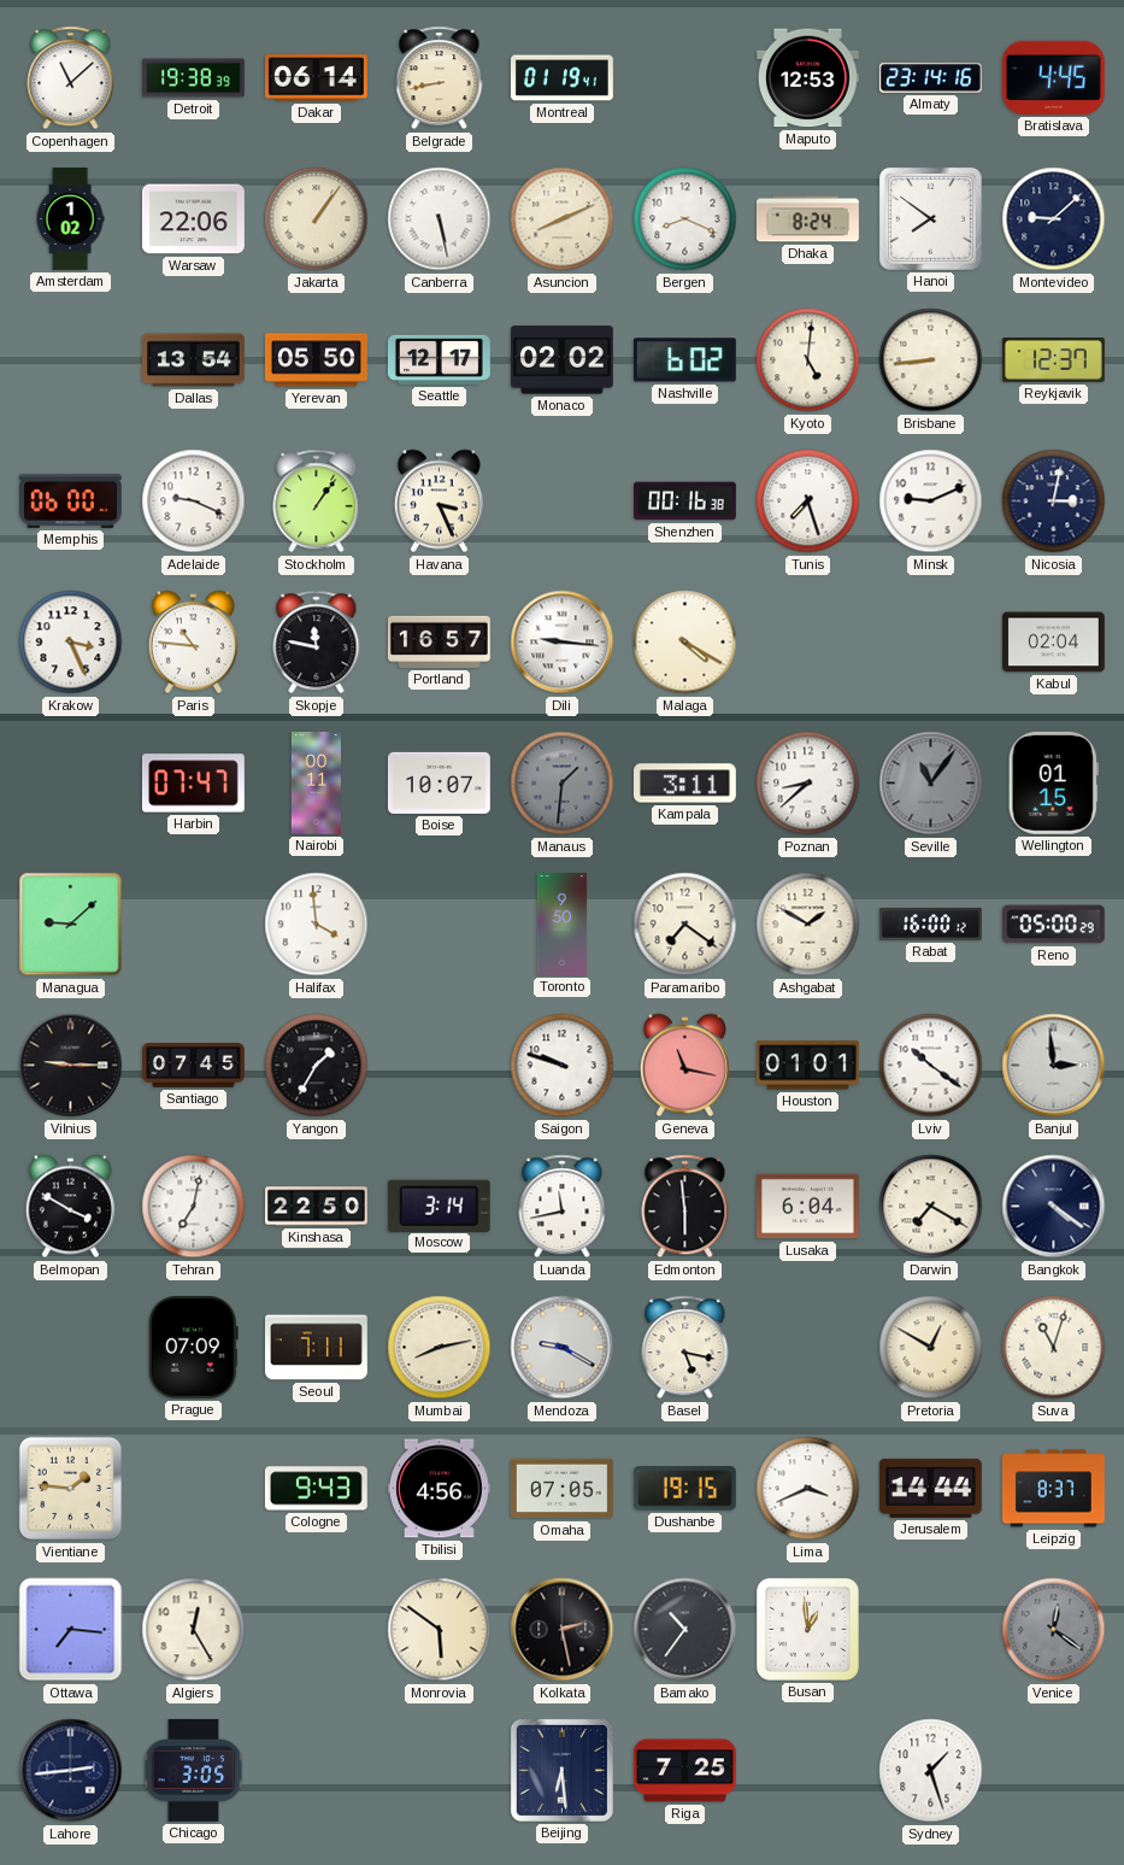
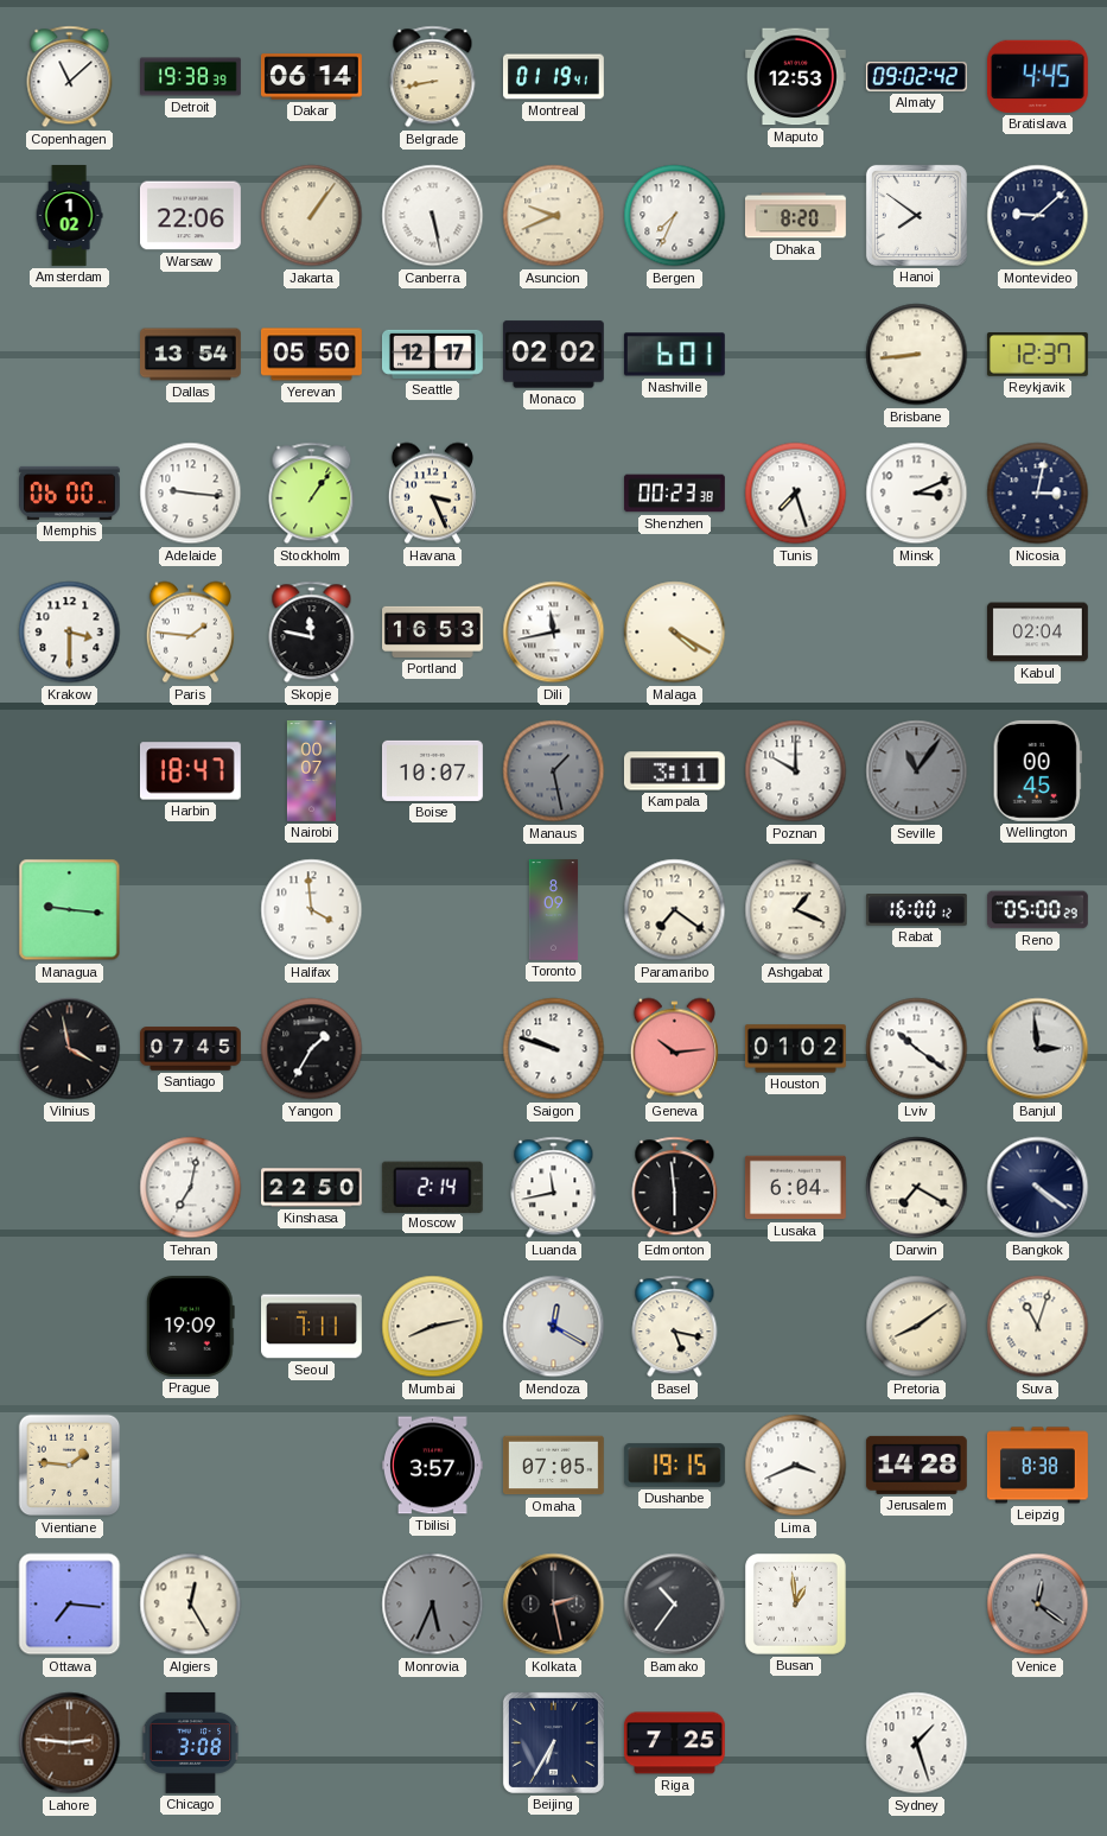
Almaty: 23:14 -> 09:02 (916, 77)
Asuncion: 8:11 -> 9:41 (554, 216)
Bergen: 8:19 -> 7:34 (675, 216)
Dhaka: 8:24 -> 8:20 (795, 216)
Nashville: 6:02 -> 6:01 (674, 355)
Kyoto: 5:01 -> none (808, 360)
Adelaide: 9:19 -> 9:16 (191, 494)
Shenzhen: 00:16 -> 00:23 (675, 494)
Minsk: 9:11 -> 3:11 (917, 494)
Krakow: 3:26 -> 3:30 (70, 633)
Paris: 10:46 -> 1:46 (190, 633)
Portland: 16:57 -> 16:53 (433, 631)
Dili: 9:16 -> 11:43 (554, 633)
Harbin: 07:47 -> 18:47 (190, 771)
Nairobi: 00:11 -> 00:07 (311, 771)
Manaus: 1:31 -> 1:28 (554, 771)
Poznan: 8:38 -> 10:00 (796, 771)
Wellington: 01:15 -> 00:45 (1037, 770)
Managua: 9:08 -> 9:16 (70, 910)
Toronto: 9:50 -> 8:09 (554, 910)
Ashgabat: 1:50 -> 1:19 (796, 910)
Vilnius: 9:15 -> 3:58 (70, 1049)
Geneva: 11:17 -> 10:14 (674, 1049)
Houston: 01:01 -> 01:02 (795, 1049)
Belmopan: 3:50 -> none (70, 1207)
Moscow: 3:14 -> 2:14 (432, 1187)
Prague: 07:09 -> 19:09 (190, 1326)
Mendoza: 9:20 -> 12:20 (554, 1327)
Pretoria: 12:50 -> 8:09 (917, 1327)
Cologne: 9:43 -> none (316, 1489)
Tbilisi: 4:56 -> 3:57 (432, 1466)
Jerusalem: 14:44 -> 14:28 (916, 1465)
Leipzig: 8:37 -> 8:38 (1038, 1466)
Monrovia: 5:51 -> 5:34 (433, 1605)
Monrovia dial: cream -> grey (433, 1605)
Lahore: 2:44 -> 2:46 (70, 1743)
Lahore dial: navy -> brown (70, 1743)
Chicago: 3:05 -> 3:08 (191, 1742)
Beijing: 6:29 -> 6:35 (553, 1742)
